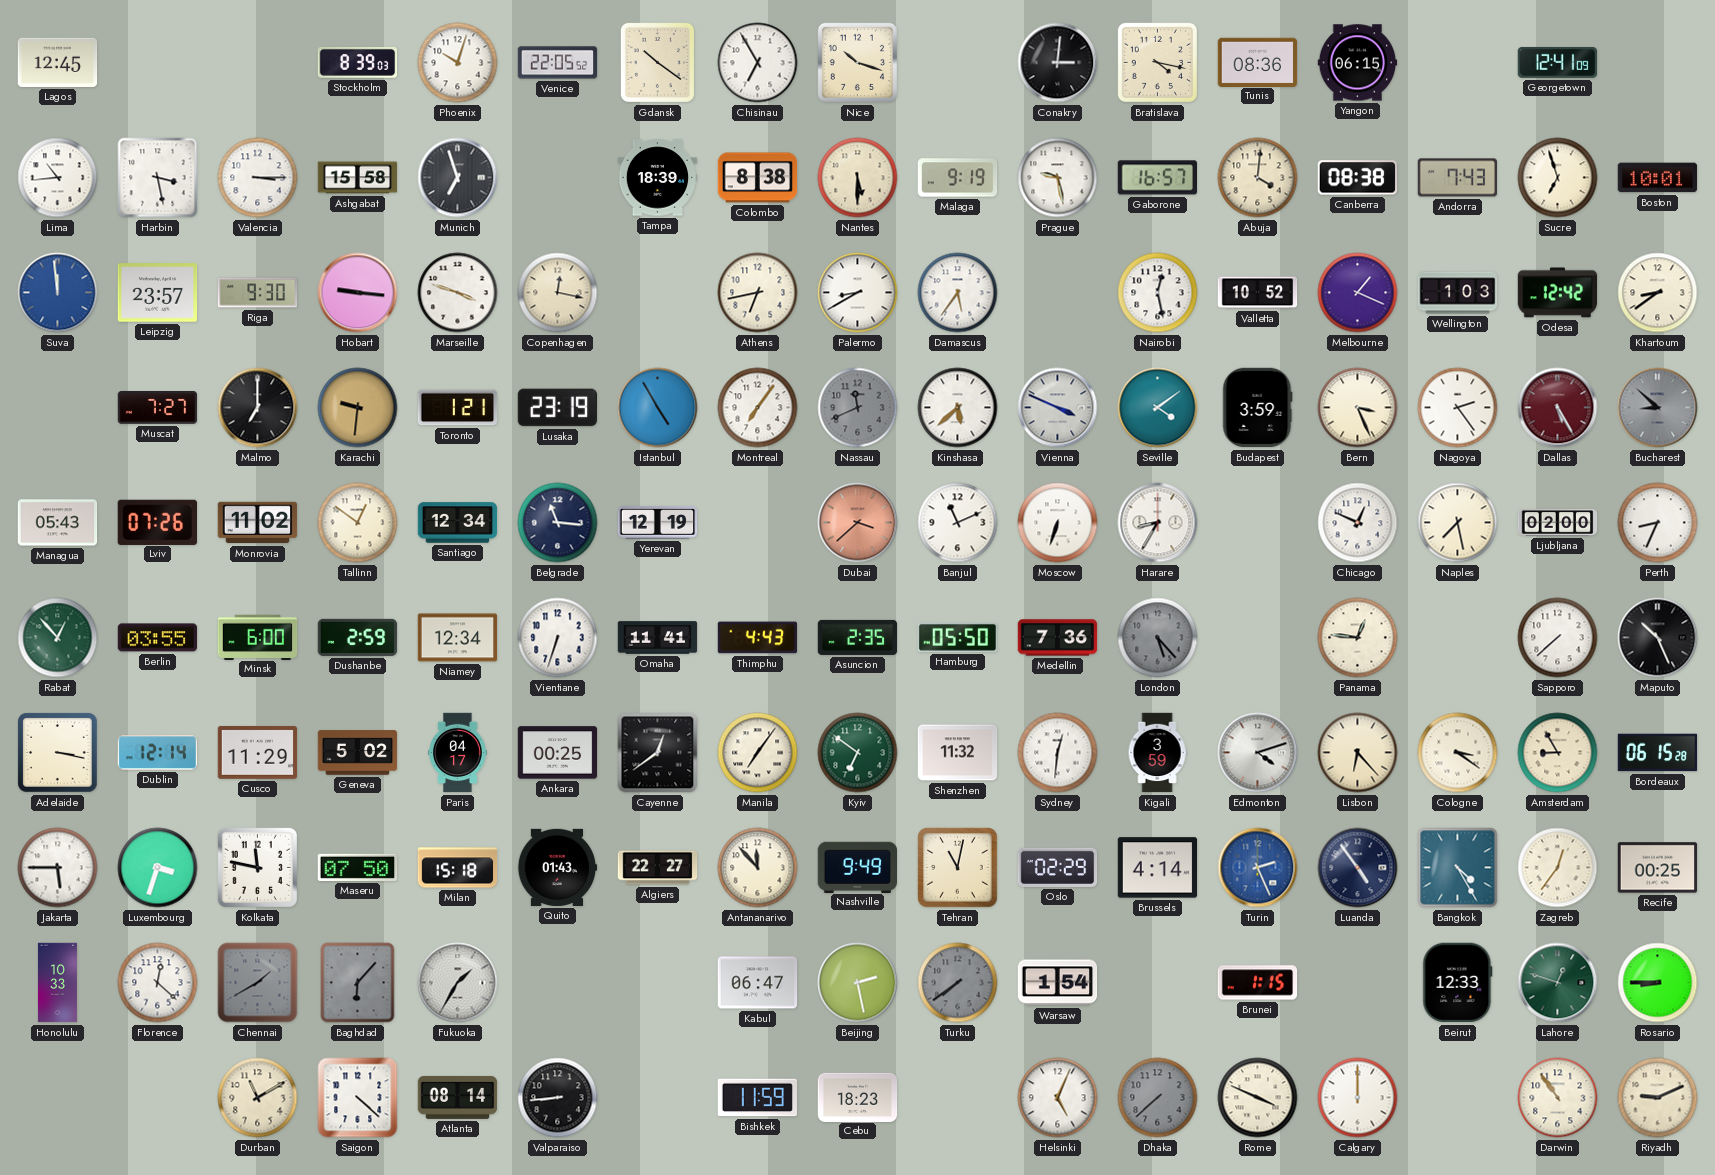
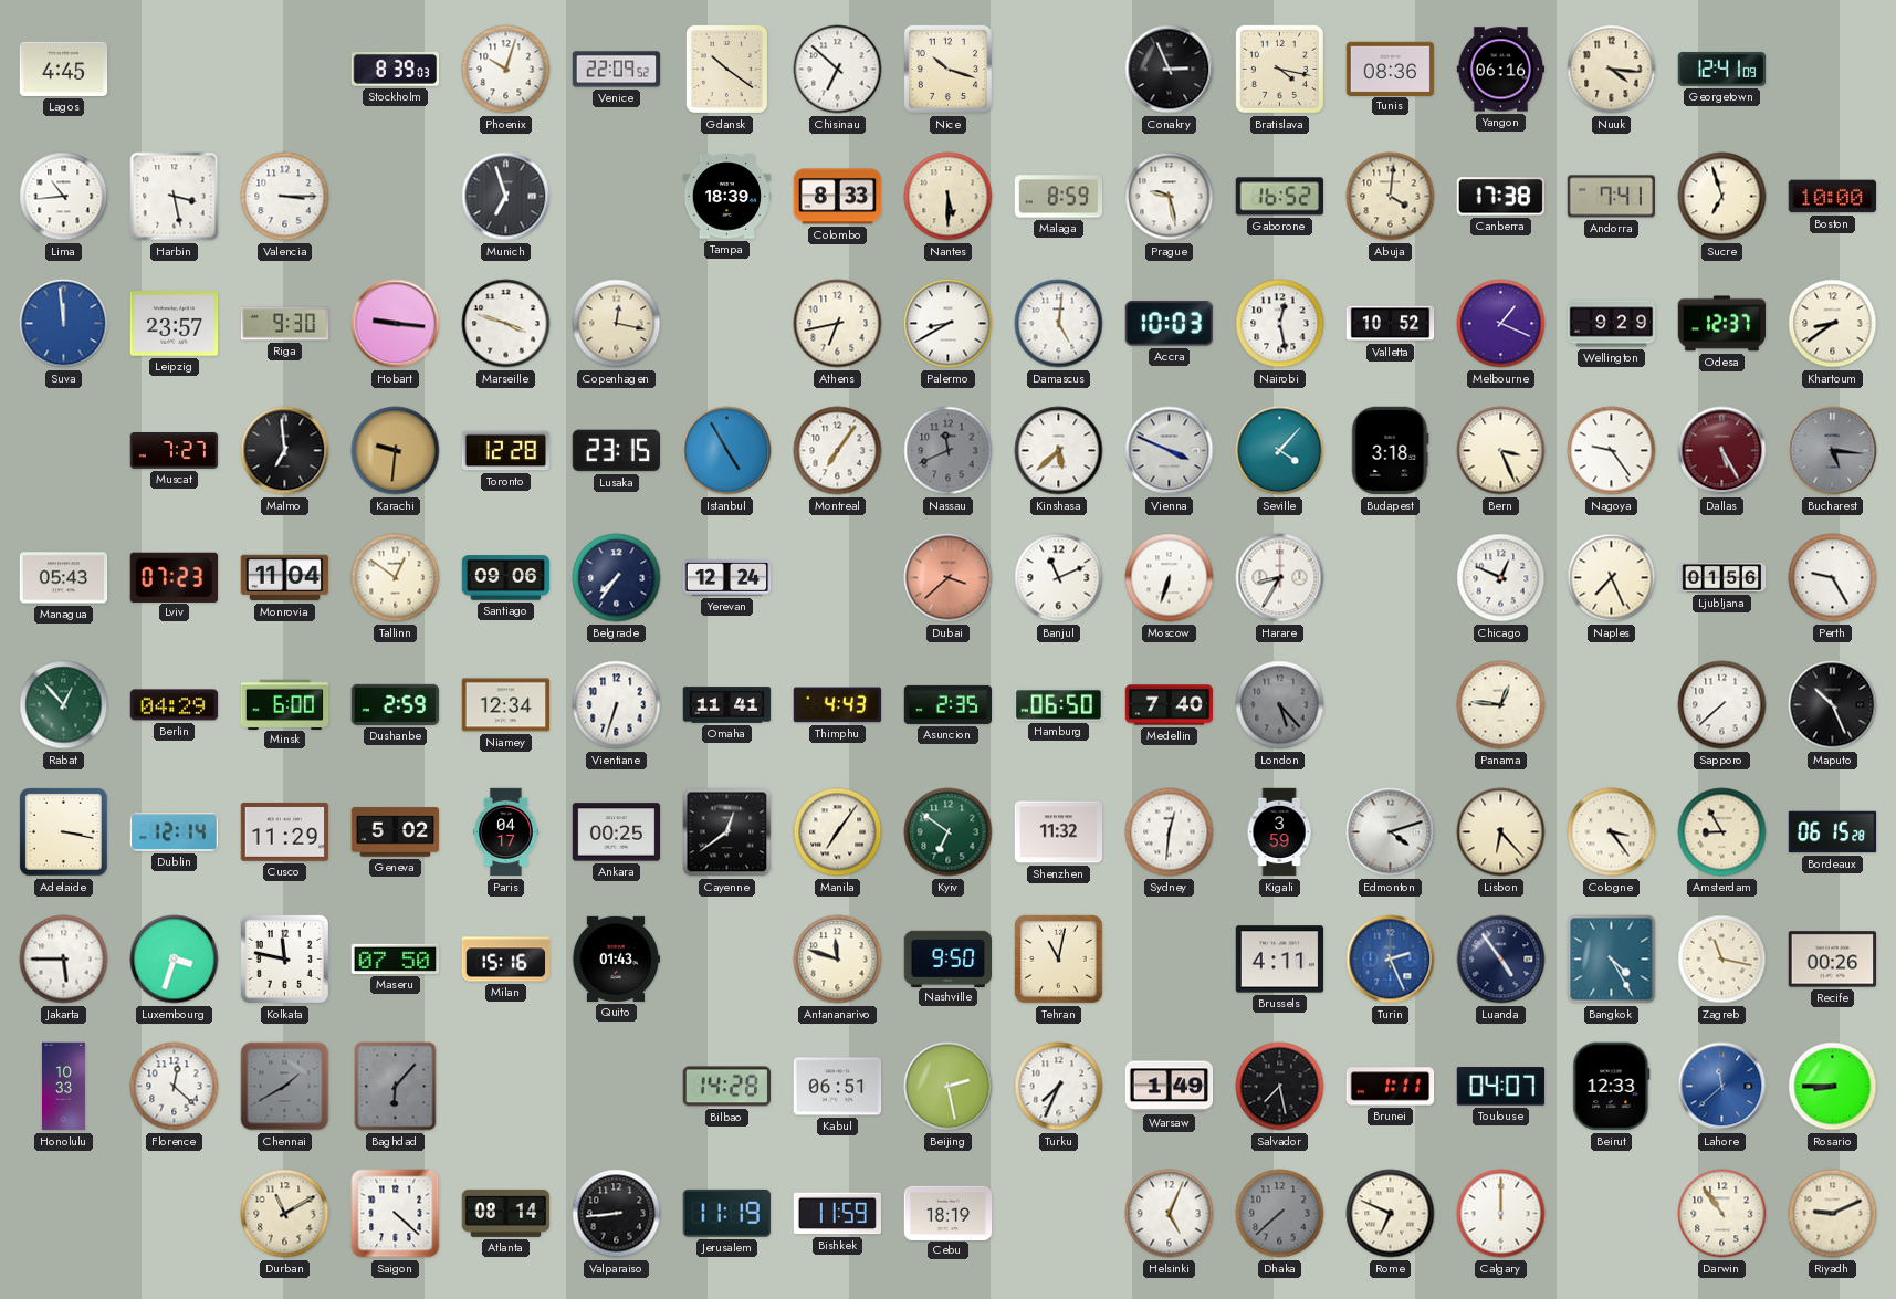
Lagos: 12:45 -> 4:45 (64, 69)
Venice: 22:05 -> 22:09 (617, 70)
Chisinau: 6:55 -> 6:52 (838, 70)
Conakry: 3:01 -> 2:56 (1170, 70)
Yangon: 06:15 -> 06:16 (1501, 70)
Nuuk: none -> 4:16 (1612, 70)
Ashgabat: 15:58 -> none (358, 178)
Colombo: 8:38 -> 8:33 (838, 197)
Malaga: 9:19 -> 8:59 (1059, 197)
Gaborone: 16:57 -> 16:52 (1279, 197)
Canberra: 08:38 -> 17:38 (1500, 197)
Andorra: 7:43 -> 7:41 (1611, 197)
Boston: 10:01 -> 10:00 (1833, 197)
Damascus: 5:36 -> 5:01 (1059, 324)
Accra: none -> 10:03 (1169, 324)
Wellington: 1:03 -> 9:29 (1612, 324)
Odesa: 12:42 -> 12:37 (1722, 324)
Malmo: 7:00 -> 6:59 (285, 451)
Toronto: 1:21 -> 12:28 (506, 451)
Lusaka: 23:19 -> 23:15 (616, 451)
Seville: 4:09 -> 4:07 (1280, 451)
Budapest: 3:59 -> 3:18 (1391, 451)
Nagoya: 2:24 -> 9:24 (1612, 451)
Bucharest: 8:52 -> 5:16 (1833, 451)
Lviv: 07:26 -> 07:23 (174, 577)
Monrovia: 11:02 -> 11:04 (285, 578)
Santiago: 12:34 -> 09:06 (506, 578)
Belgrade: 11:16 -> 7:36 (617, 578)
Yerevan: 12:19 -> 12:24 (727, 577)
Naples: 7:28 -> 7:26 (1612, 578)
Ljubljana: 02:00 -> 01:56 (1722, 578)
Perth: 8:34 -> 9:25 (1833, 578)
Berlin: 03:55 -> 04:29 (175, 705)
Hamburg: 05:50 -> 06:50 (1058, 705)
Medellin: 7:36 -> 7:40 (1170, 705)
Cologne: 3:21 -> 3:24 (1612, 832)
Milan: 15:18 -> 15:16 (506, 960)
Algiers: 22:27 -> none (658, 868)
Antananarivo: 11:53 -> 11:48 (838, 960)
Nashville: 9:49 -> 9:50 (949, 958)
Oslo: 02:29 -> none (1058, 867)
Brussels: 4:14 -> 4:11 (1280, 960)
Zagreb: 12:36 -> 11:17 (1722, 960)
Recife: 00:25 -> 00:26 (1833, 960)
Fukuoka: 1:35 -> none (458, 983)
Bilbao: none -> 14:28 (726, 1087)
Kabul: 06:47 -> 06:51 (838, 1087)
Turku: 7:39 -> 7:34 (1059, 1087)
Turku dial: grey -> white (1059, 1087)
Warsaw: 1:54 -> 1:49 (1170, 1087)
Salvador: none -> 7:28 (1280, 1087)
Brunei: 1:15 -> 1:11 (1391, 1087)
Toulouse: none -> 04:07 (1501, 1087)
Lahore: 12:48 -> 11:38 (1722, 1087)
Lahore dial: green -> blue (1722, 1087)
Jerusalem: none -> 11:19 (726, 1213)
Cebu: 18:23 -> 18:19 (949, 1213)
Rome: 3:49 -> 6:49 (1391, 1214)
